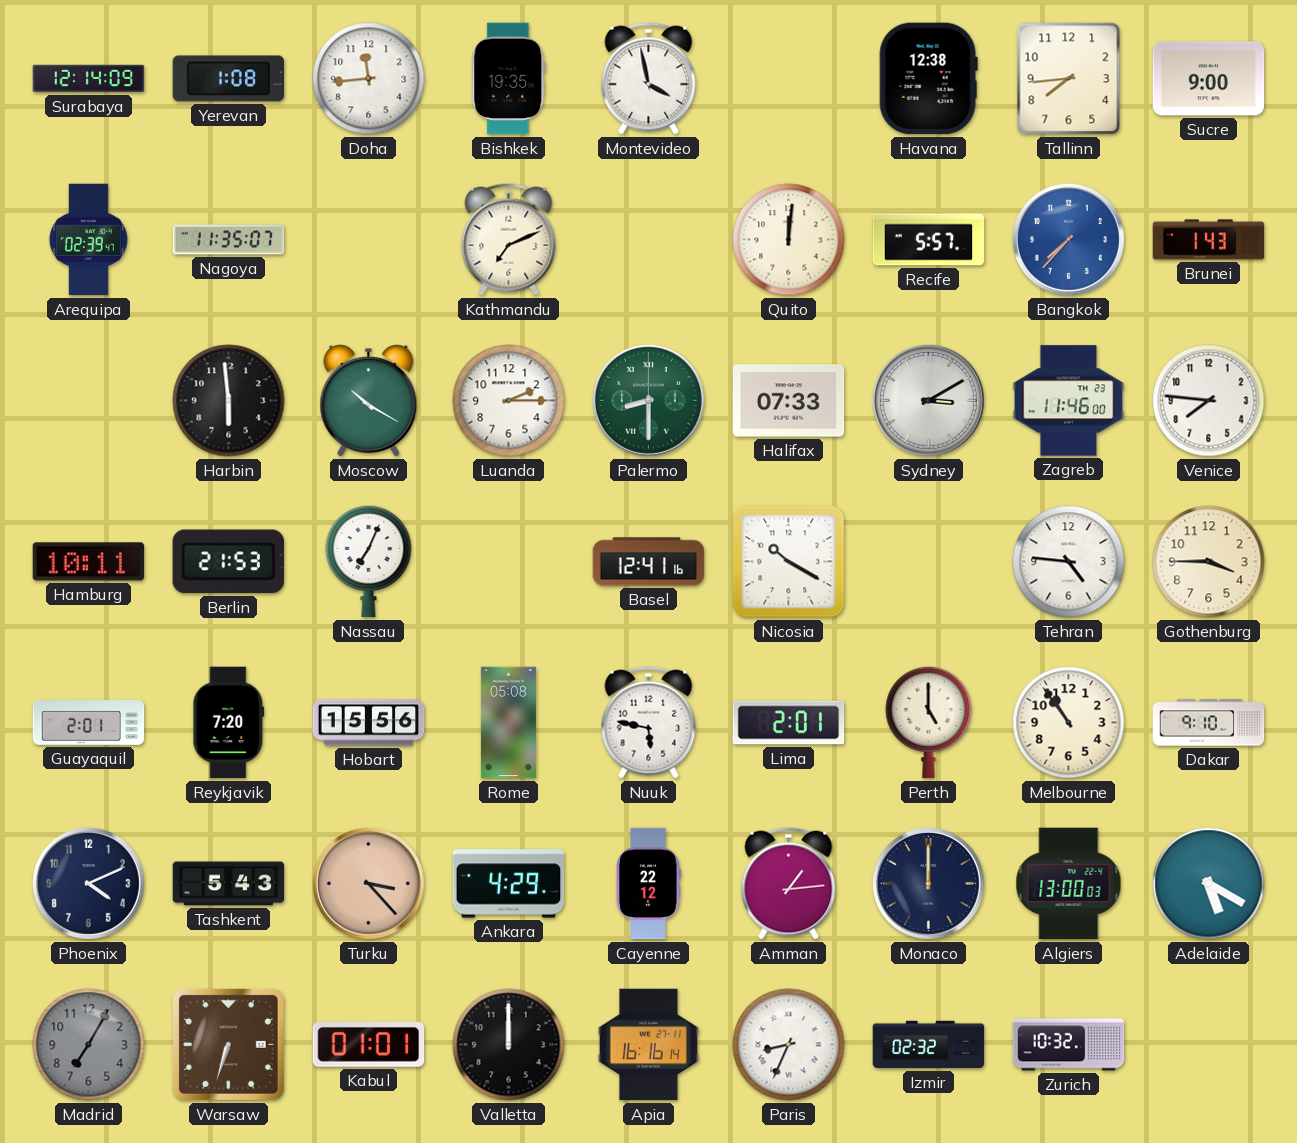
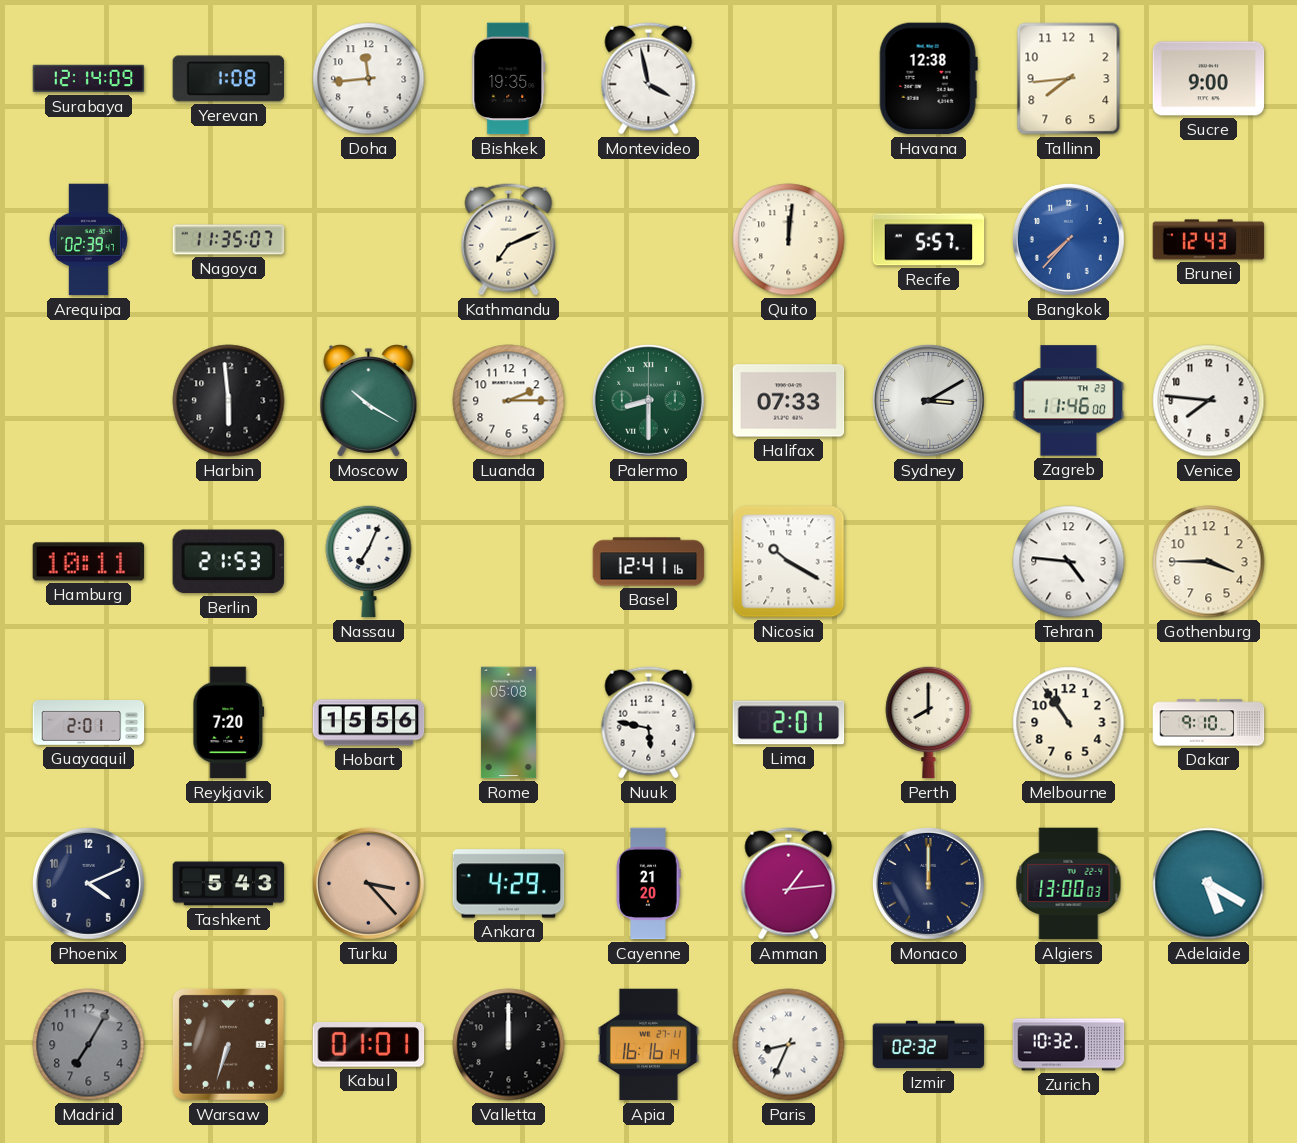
Brunei: 1:43 -> 12:43 (1209, 240)
Perth: 5:00 -> 8:00 (929, 722)
Cayenne: 22:12 -> 21:20 (649, 884)
